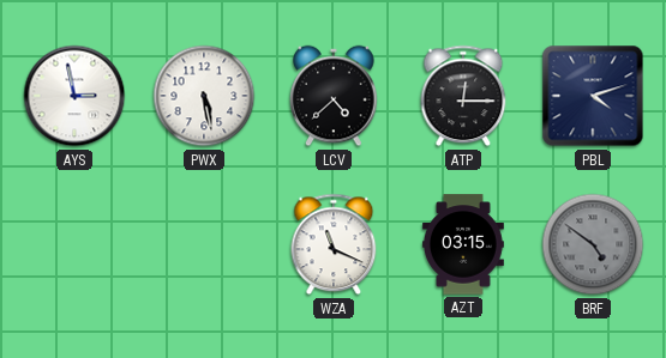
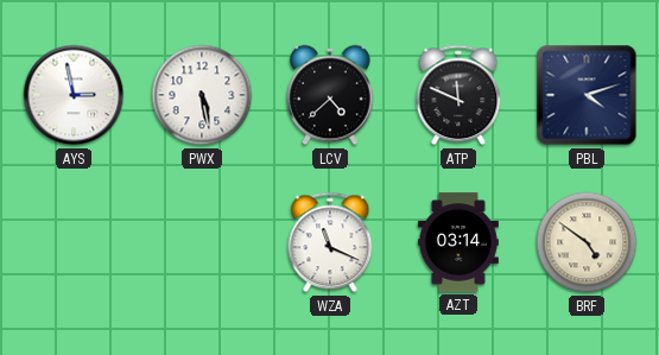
ATP: 12:15 -> 11:49 (458, 95)
AZT: 03:15 -> 03:14 (458, 242)
BRF dial: grey -> cream (587, 242)
